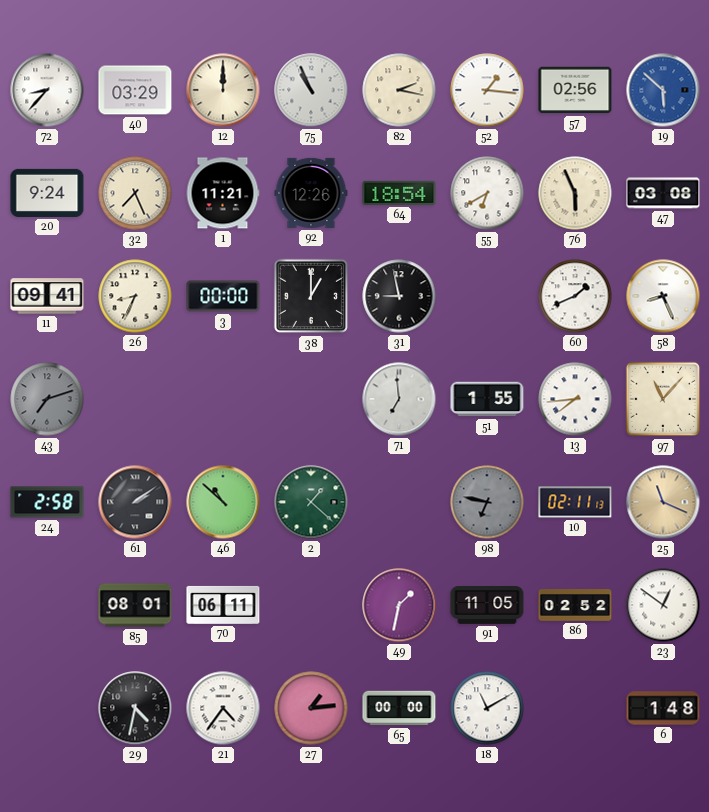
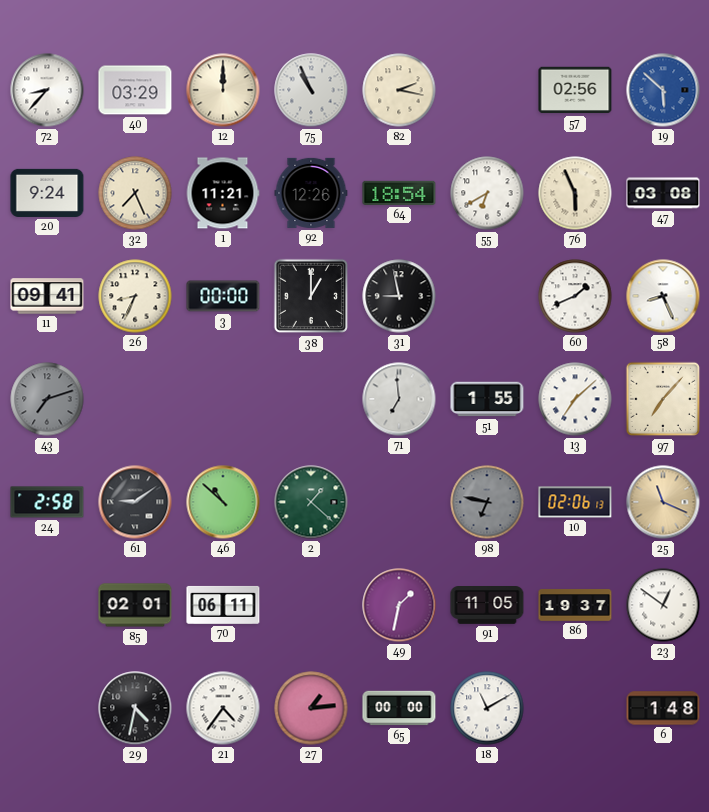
52: 1:16 -> none (487, 90)
13: 7:44 -> 7:08 (575, 399)
97: 11:07 -> 7:07 (663, 399)
61: 2:09 -> 9:09 (135, 502)
10: 02:11 -> 02:06 (575, 502)
85: 08:01 -> 02:01 (135, 605)
86: 02:52 -> 19:37 (575, 605)
